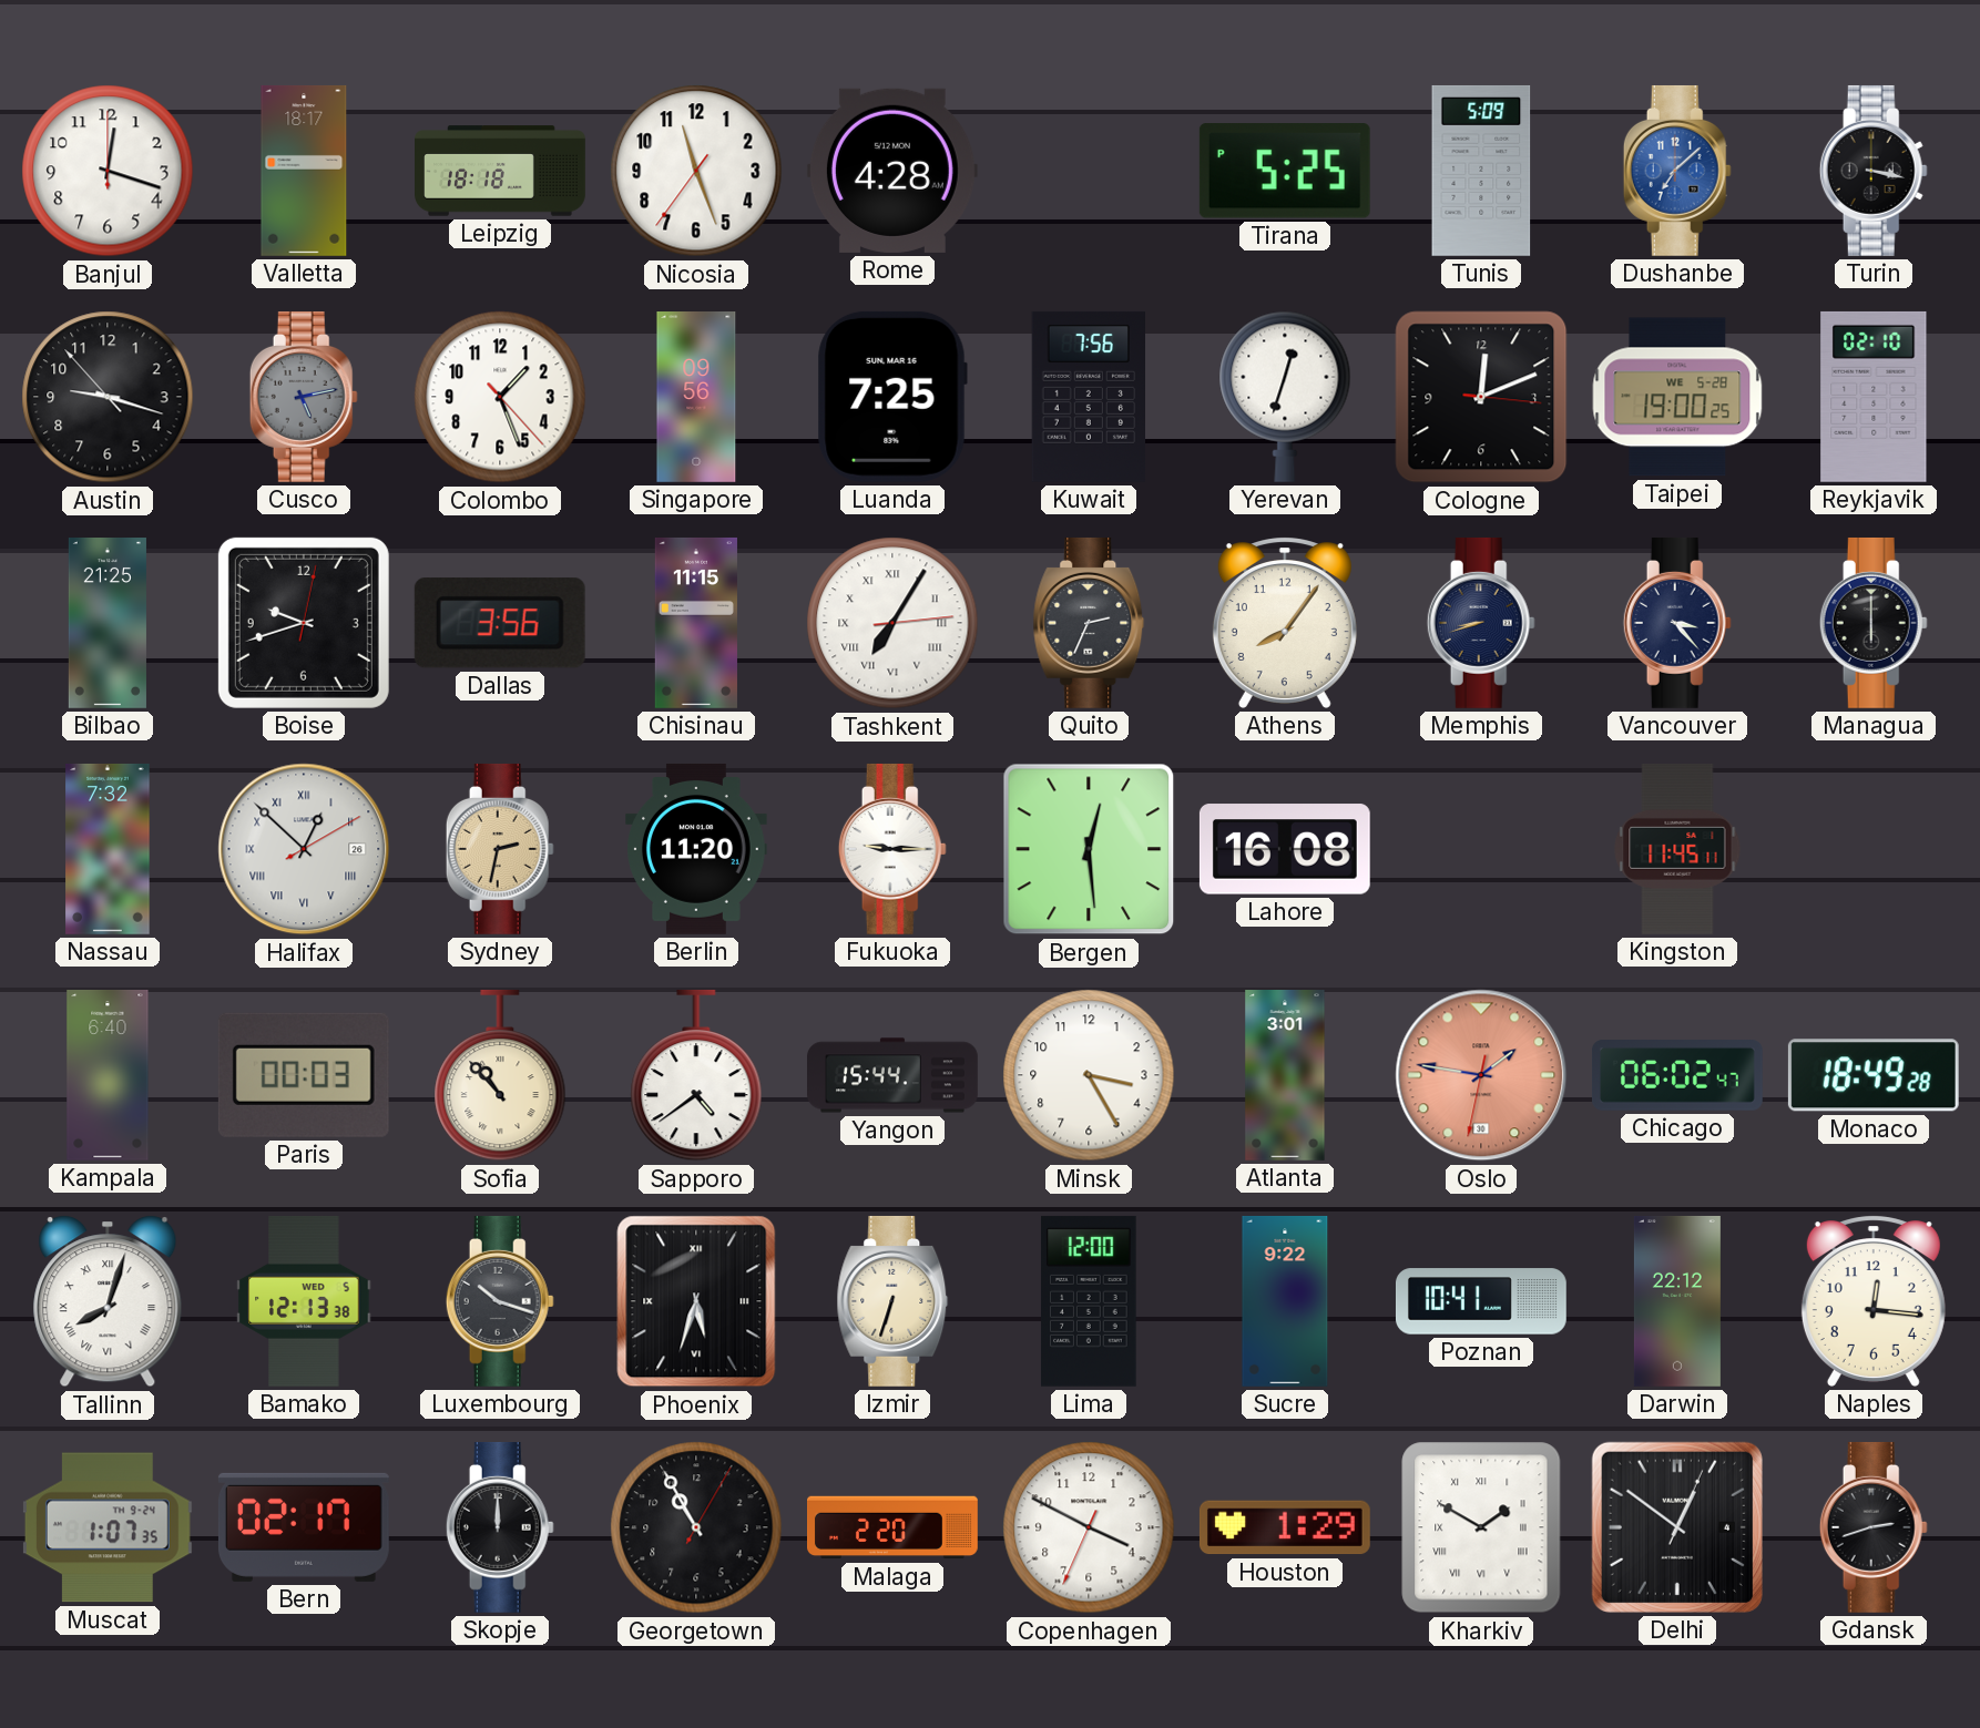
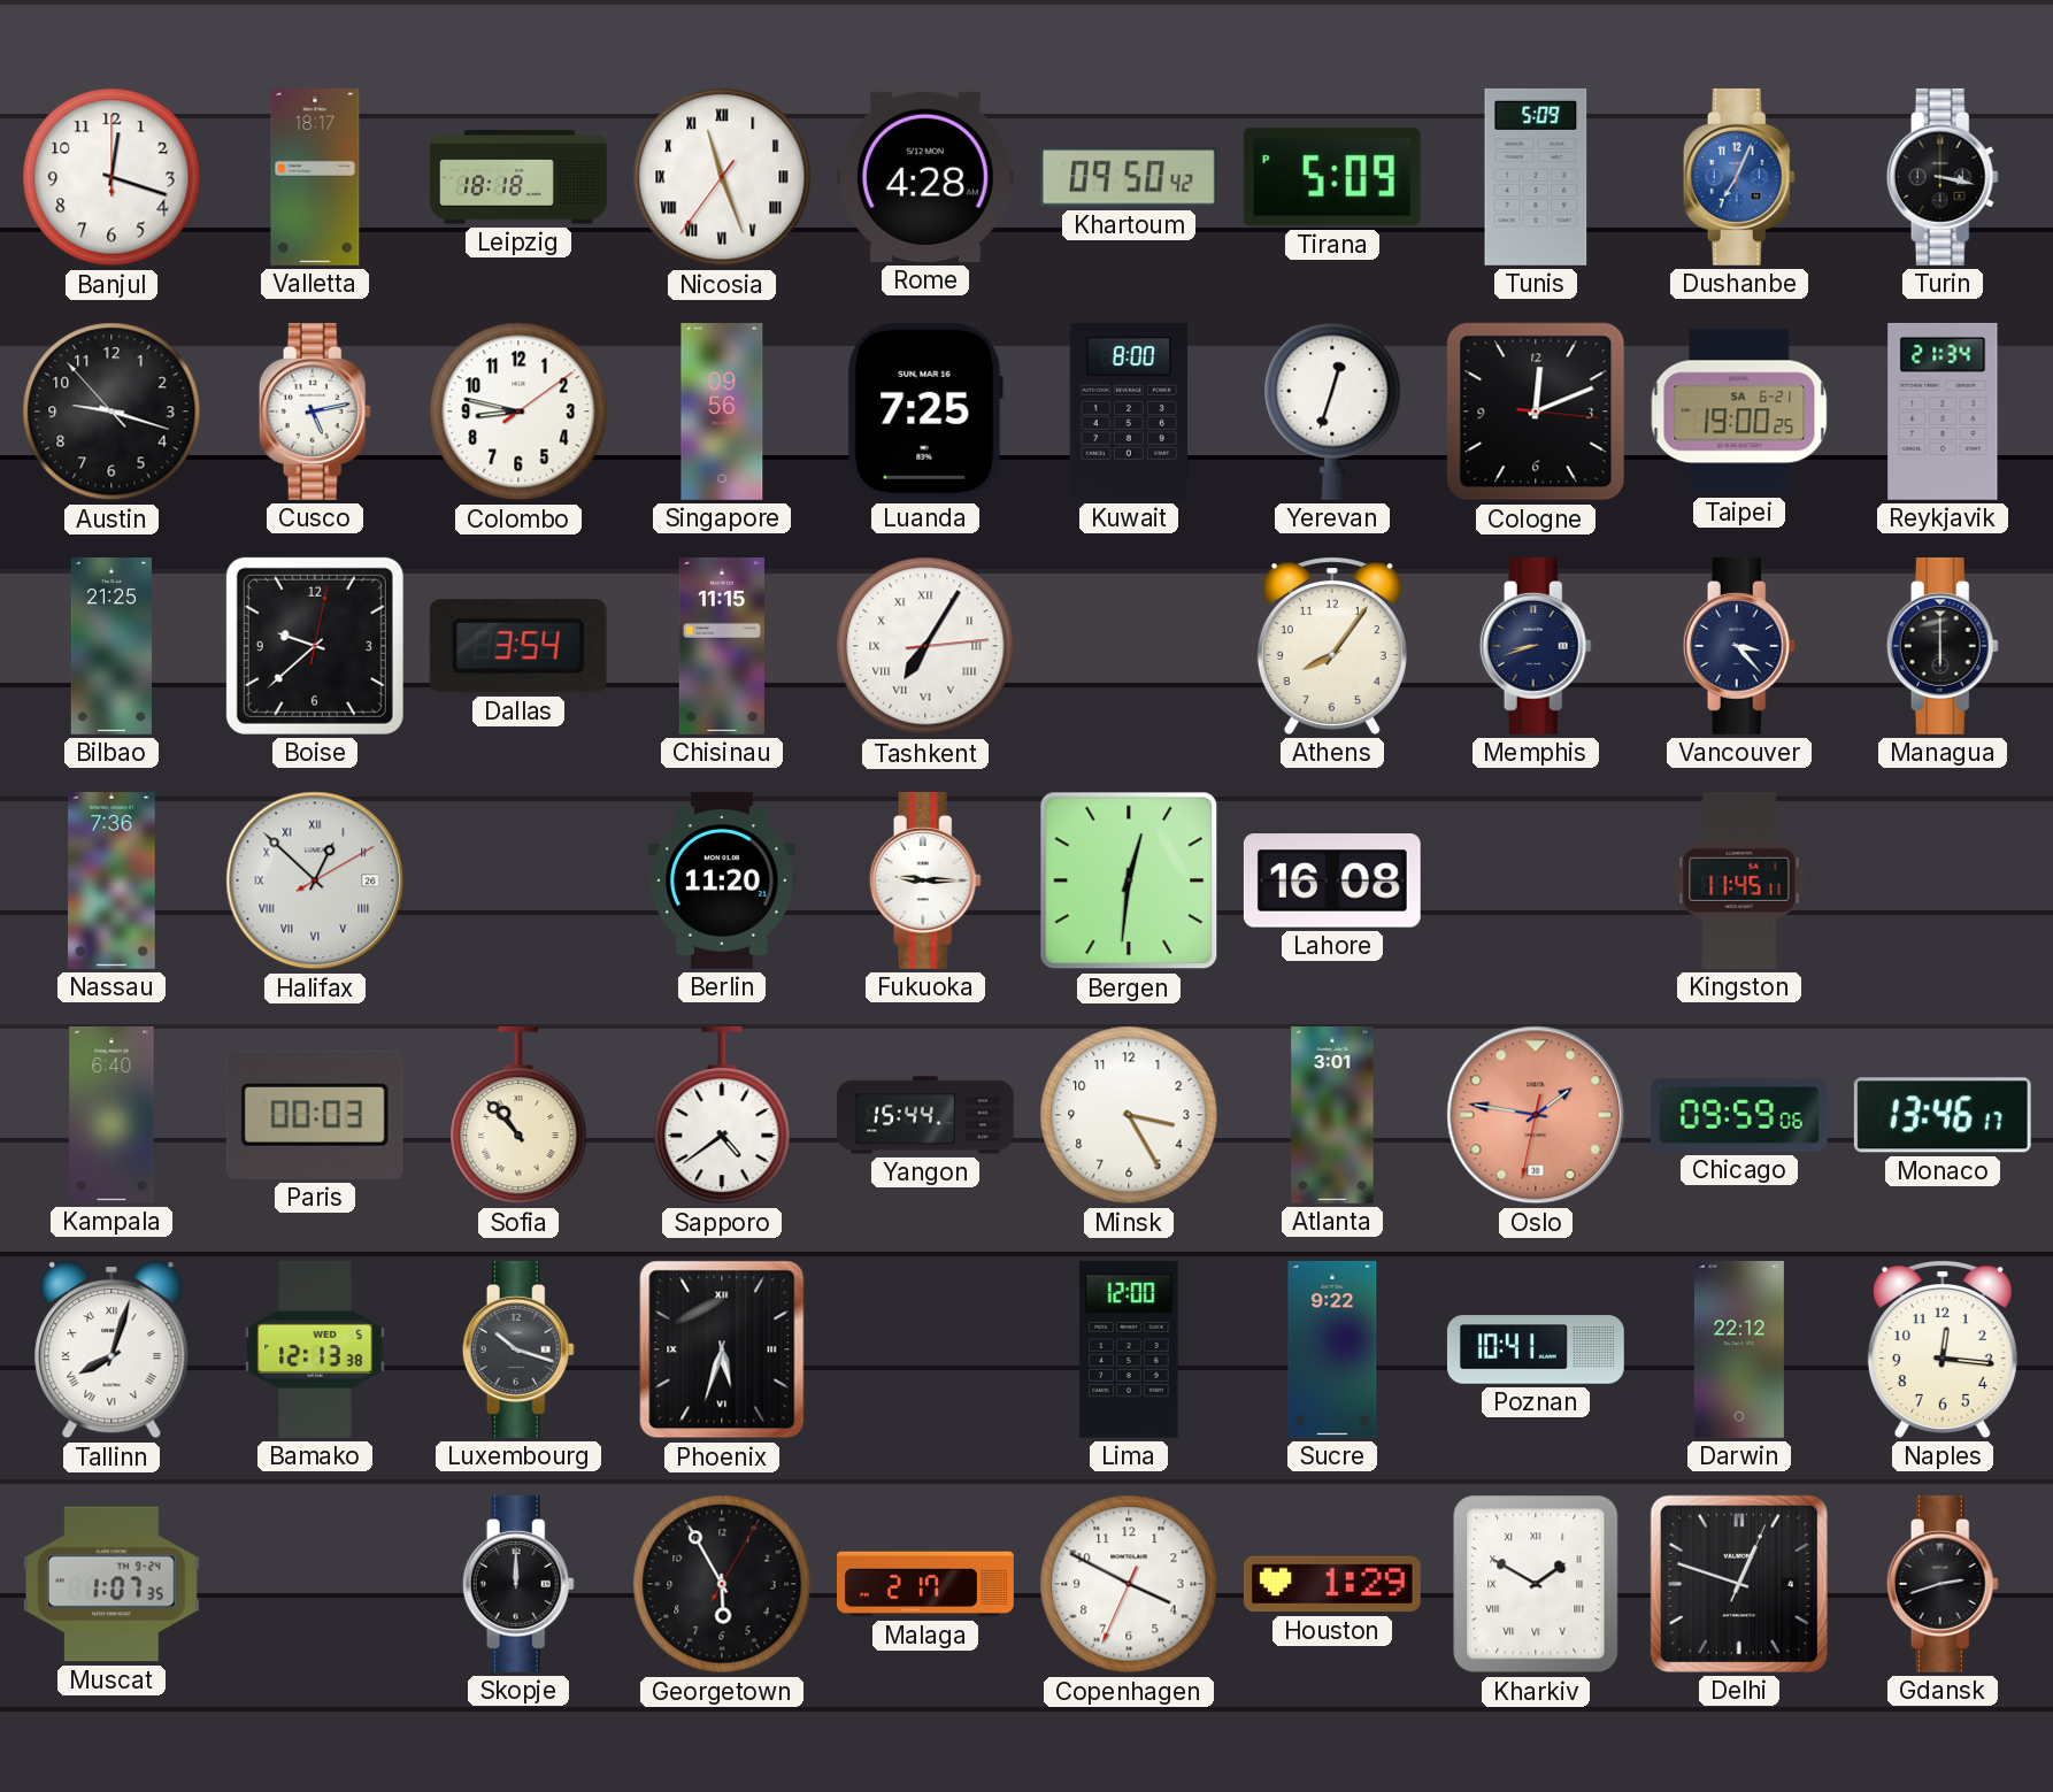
Nicosia numerals: Arabic -> Roman (722, 177)
Khartoum: none -> 09:50 (1129, 177)
Tirana: 5:25 -> 5:09 (1332, 177)
Dushanbe: 7:08 -> 7:04 (1739, 177)
Cusco dial: grey -> white (315, 412)
Colombo: 1:26 -> 8:47 (518, 412)
Kuwait: 7:56 -> 8:00 (1128, 412)
Taipei date: WE 5-28 -> SA 6-21 (1739, 412)
Reykjavik: 02:10 -> 21:34 (1943, 412)
Boise: 9:42 -> 9:38 (315, 646)
Dallas: 3:56 -> 3:54 (518, 646)
Quito: 2:34 -> none (1089, 623)
Nassau: 7:32 -> 7:36 (112, 880)
Sydney: 2:32 -> none (500, 849)
Bergen: 12:29 -> 12:31 (1129, 880)
Chicago: 06:02 -> 09:59 (1739, 1116)
Monaco: 18:49 -> 13:46 (1943, 1115)
Izmir: 6:33 -> none (892, 1301)
Bern: 02:17 -> none (304, 1527)
Georgetown: 10:55 -> 5:55 (722, 1584)
Malaga: 2:20 -> 2:17 (926, 1584)
Delhi: 12:51 -> 12:48 (1739, 1584)
